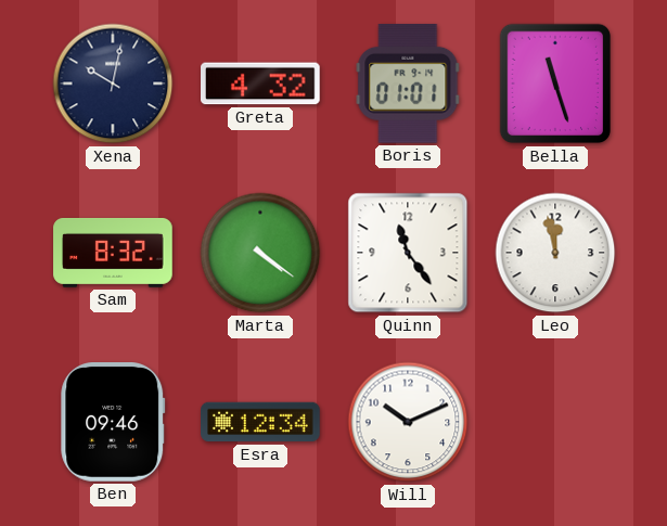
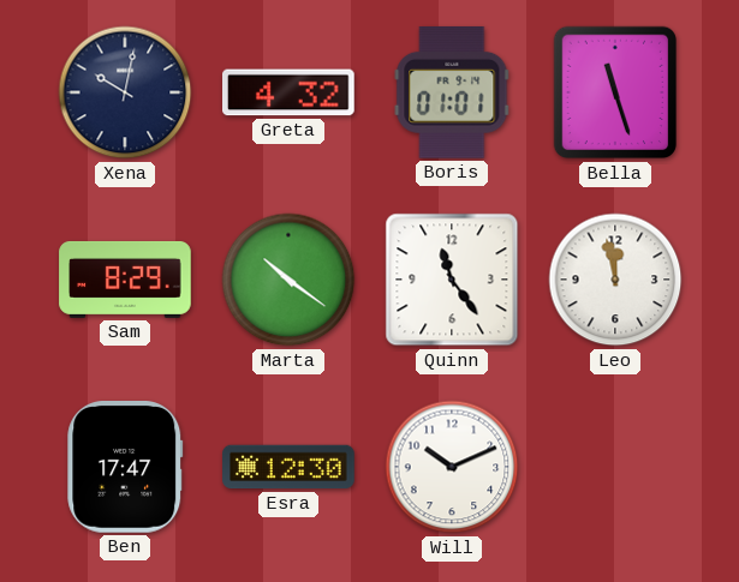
Sam: 8:32 -> 8:29 (125, 280)
Marta: 4:21 -> 10:21 (288, 280)
Ben: 09:46 -> 17:47 (125, 468)
Esra: 12:34 -> 12:30 (288, 467)
